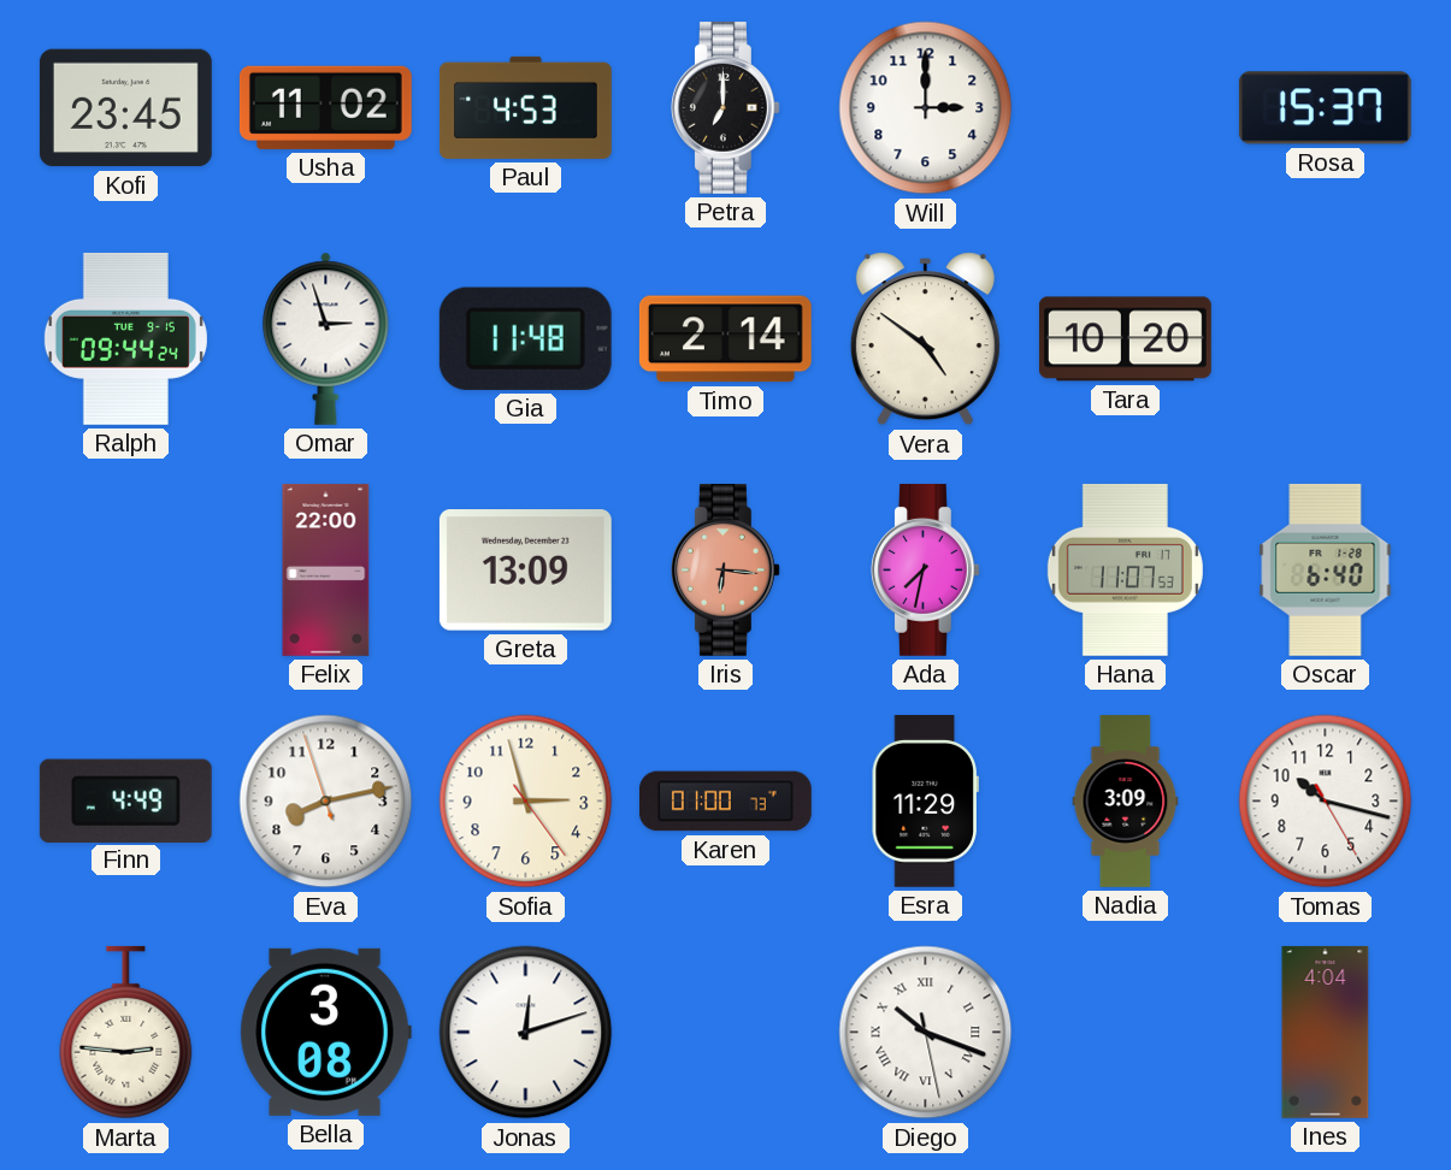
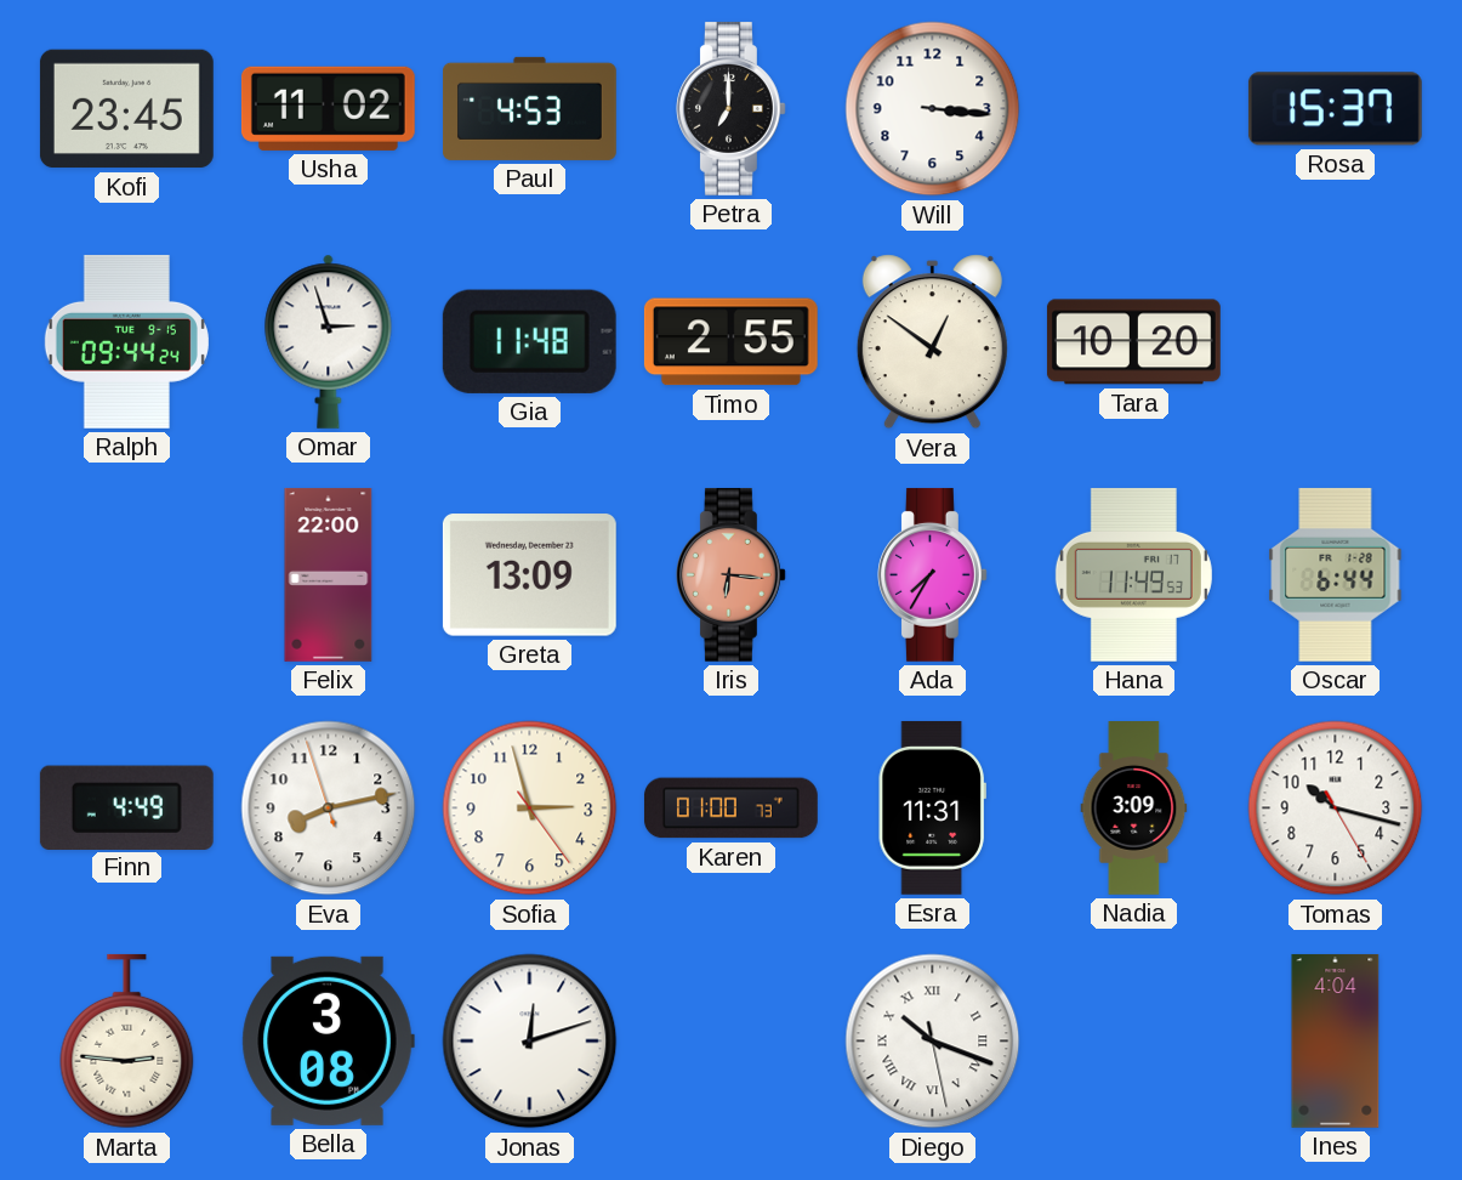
Will: 3:00 -> 3:16 (933, 109)
Timo: 2:14 -> 2:55 (730, 342)
Vera: 4:51 -> 12:51 (932, 342)
Ada: 7:32 -> 7:35 (932, 574)
Hana: 11:07 -> 11:49 (1133, 574)
Oscar: 6:40 -> 6:44 (1336, 574)
Esra: 11:29 -> 11:31 (932, 807)
